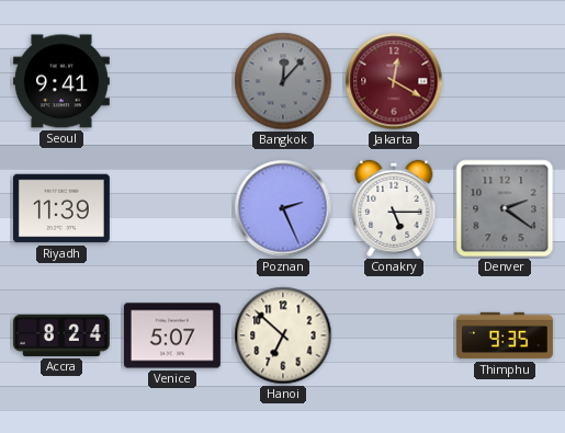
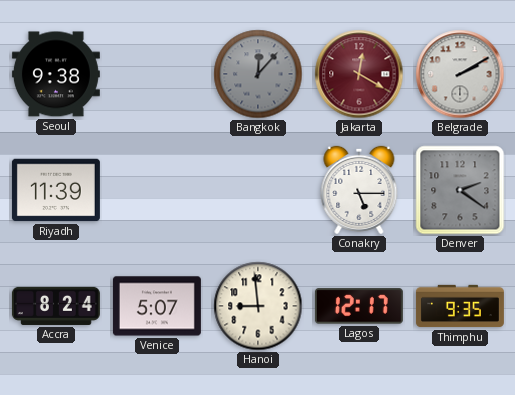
Seoul: 9:41 -> 9:38 (56, 74)
Belgrade: none -> 2:10 (460, 74)
Poznan: 2:26 -> none (283, 208)
Hanoi: 6:52 -> 8:59 (258, 306)
Lagos: none -> 12:17 (359, 306)
